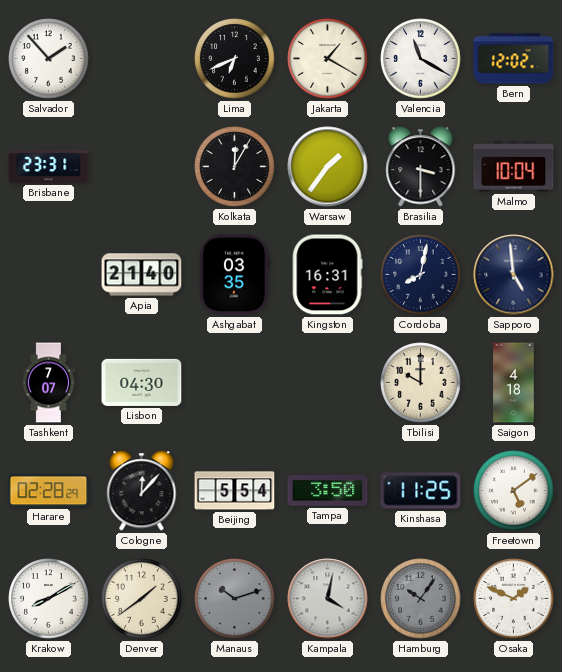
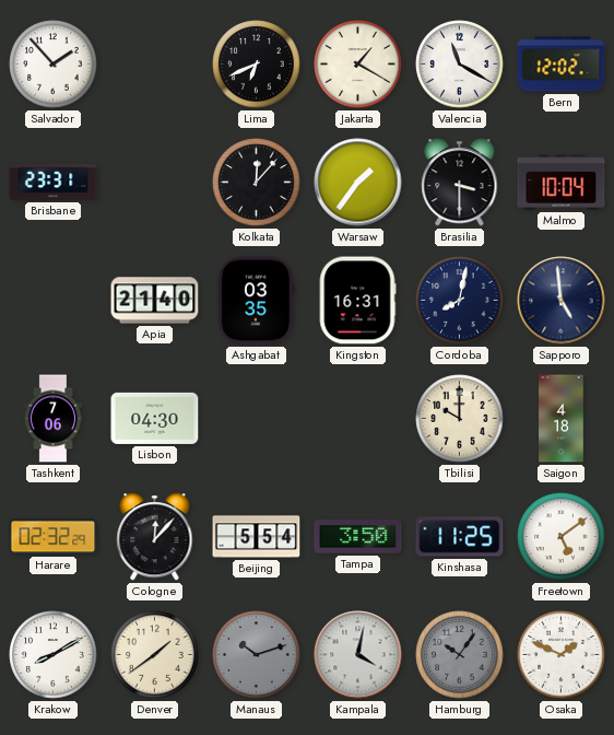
Kolkata: 12:05 -> 12:07 (257, 183)
Tashkent: 7:07 -> 7:06 (54, 419)
Harare: 02:28 -> 02:32 (54, 537)
